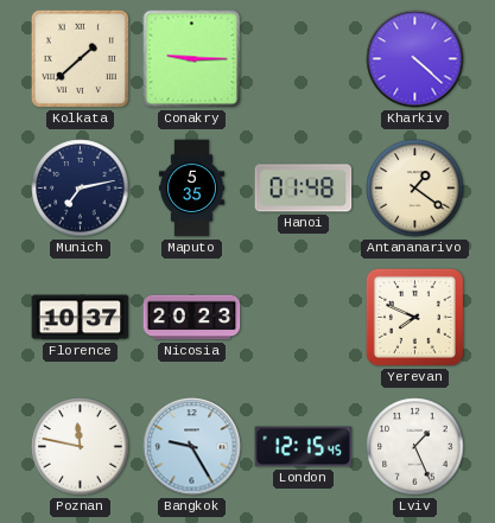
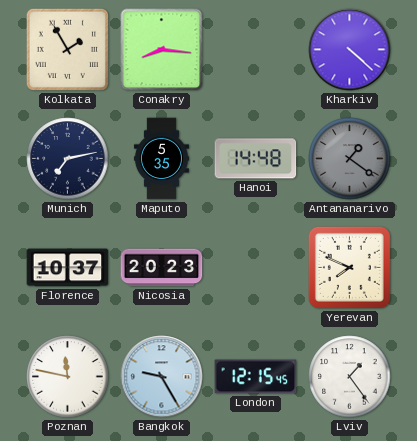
Kolkata: 1:38 -> 1:55 (67, 49)
Conakry: 9:15 -> 8:16 (162, 50)
Hanoi: 01:48 -> 14:48 (256, 159)
Antananarivo dial: cream -> grey (350, 159)
Lviv: 1:26 -> 1:24 (350, 377)
